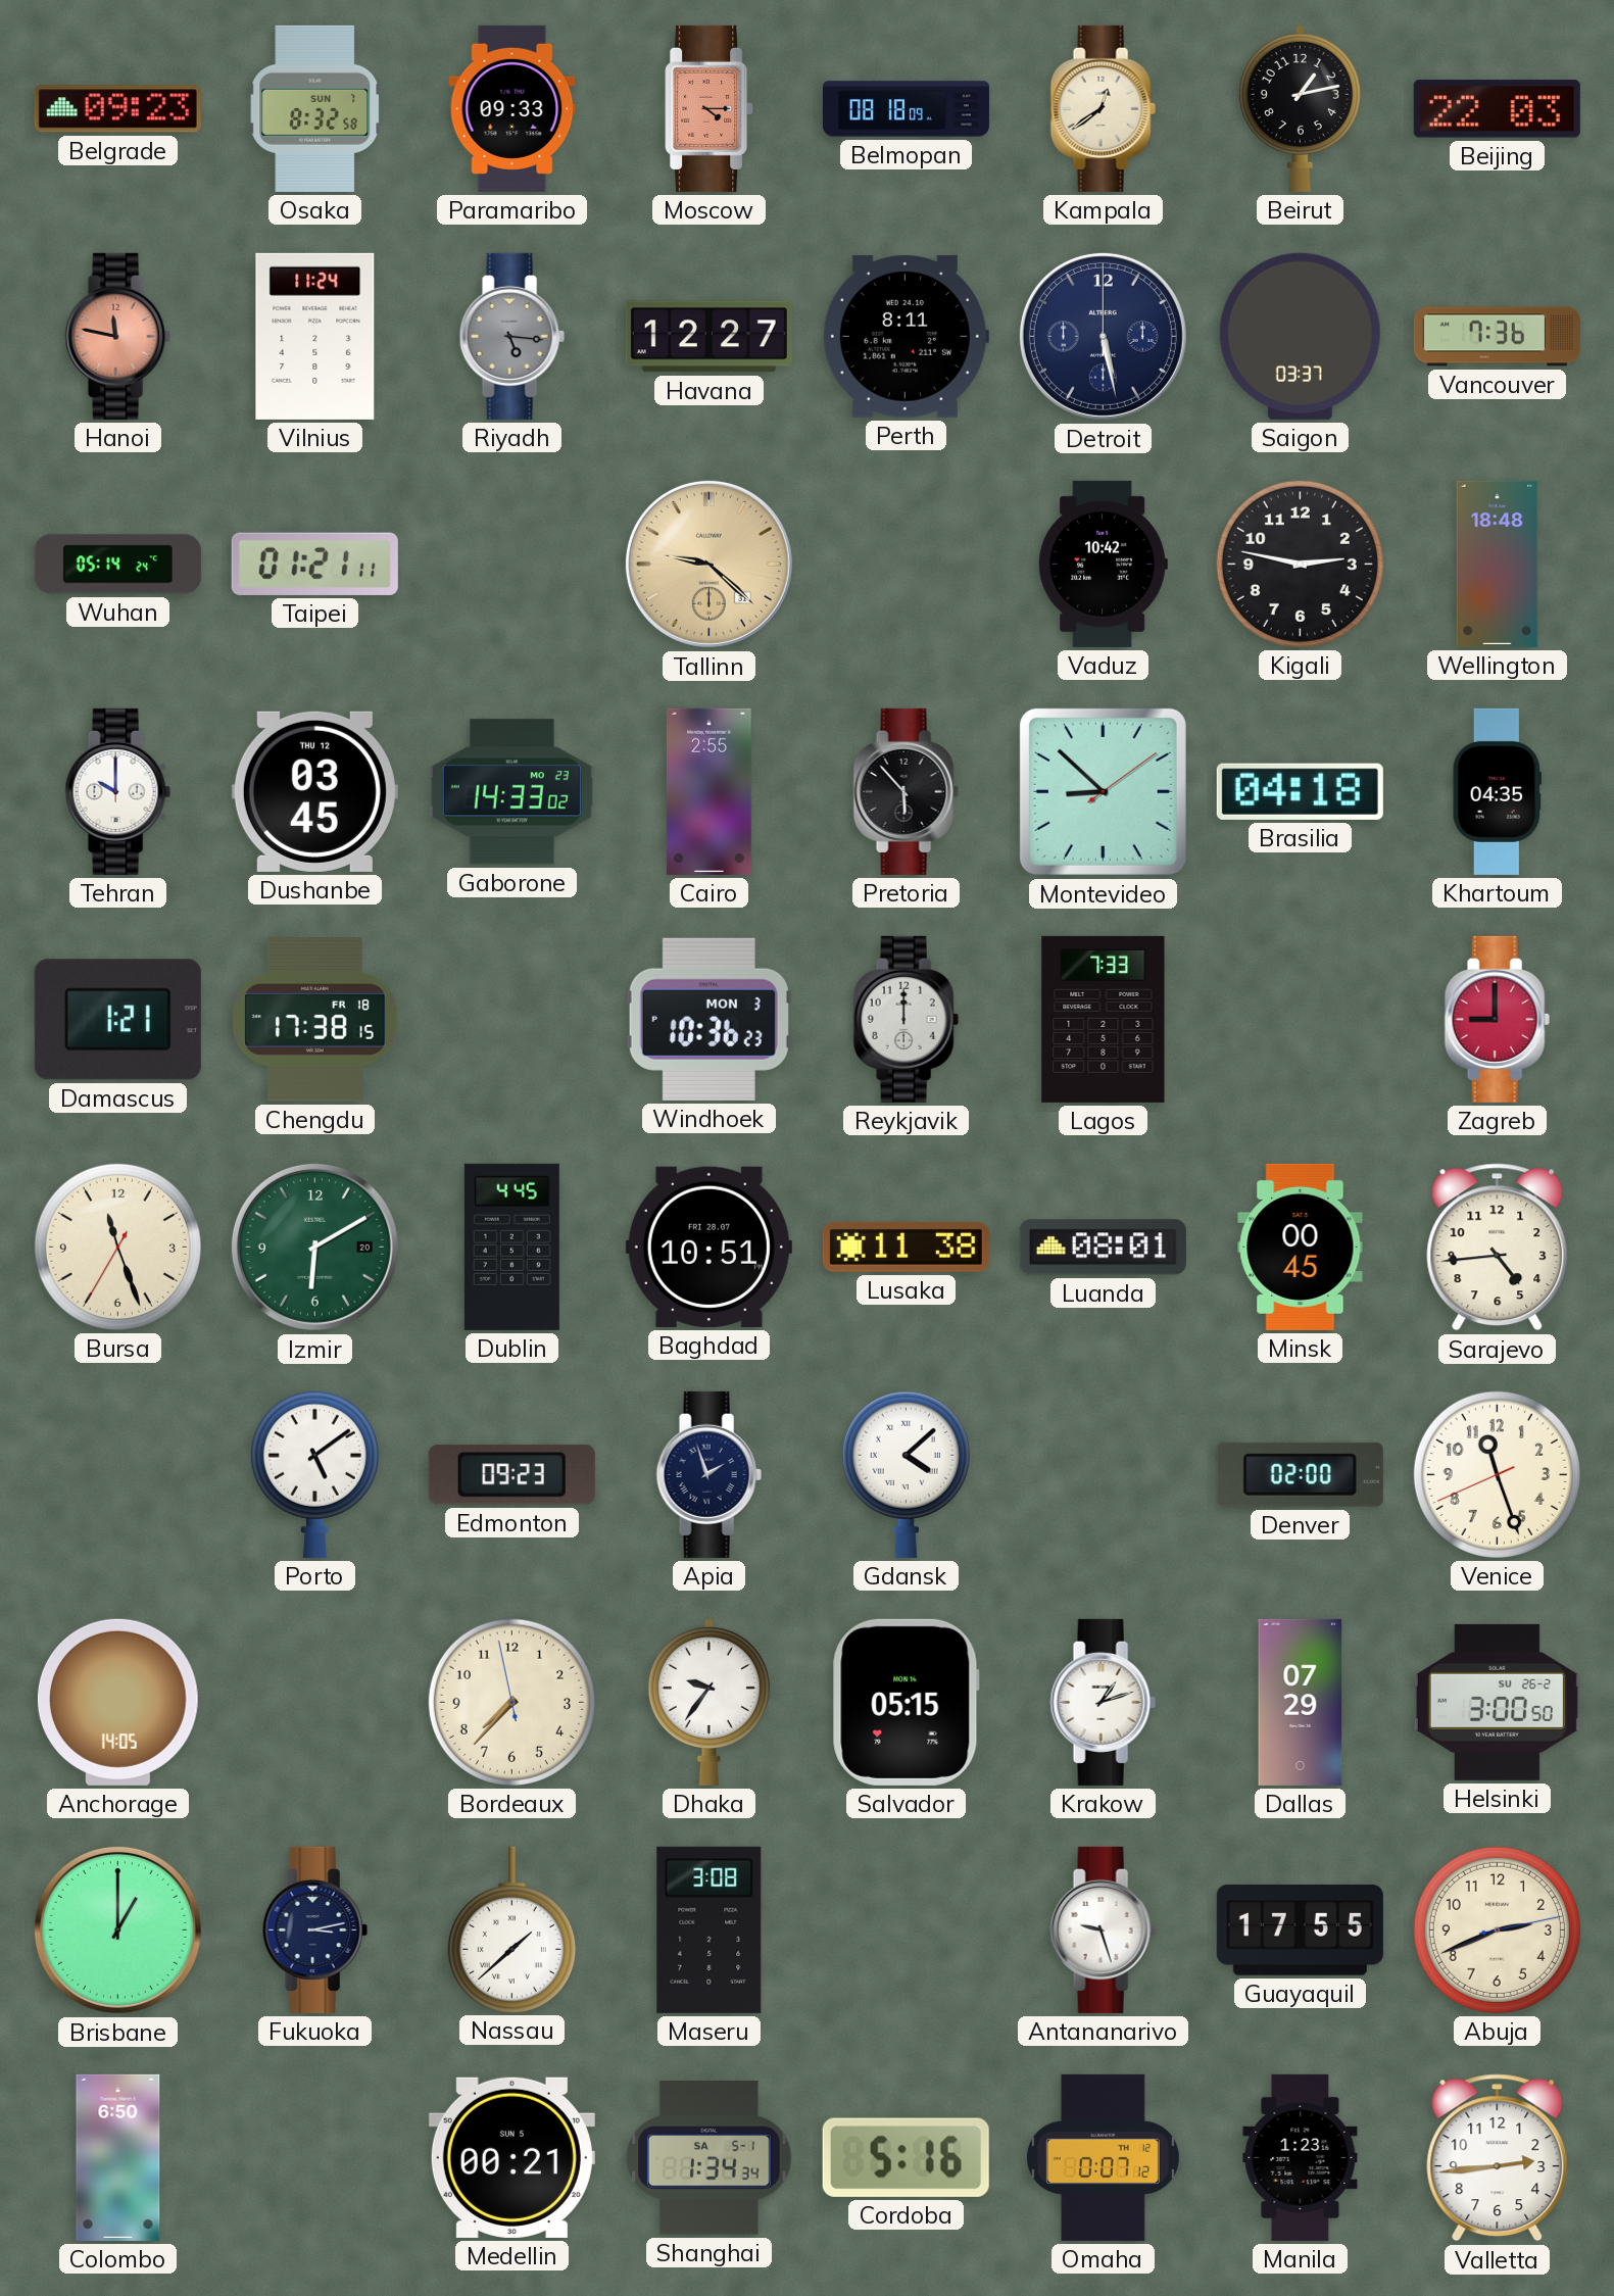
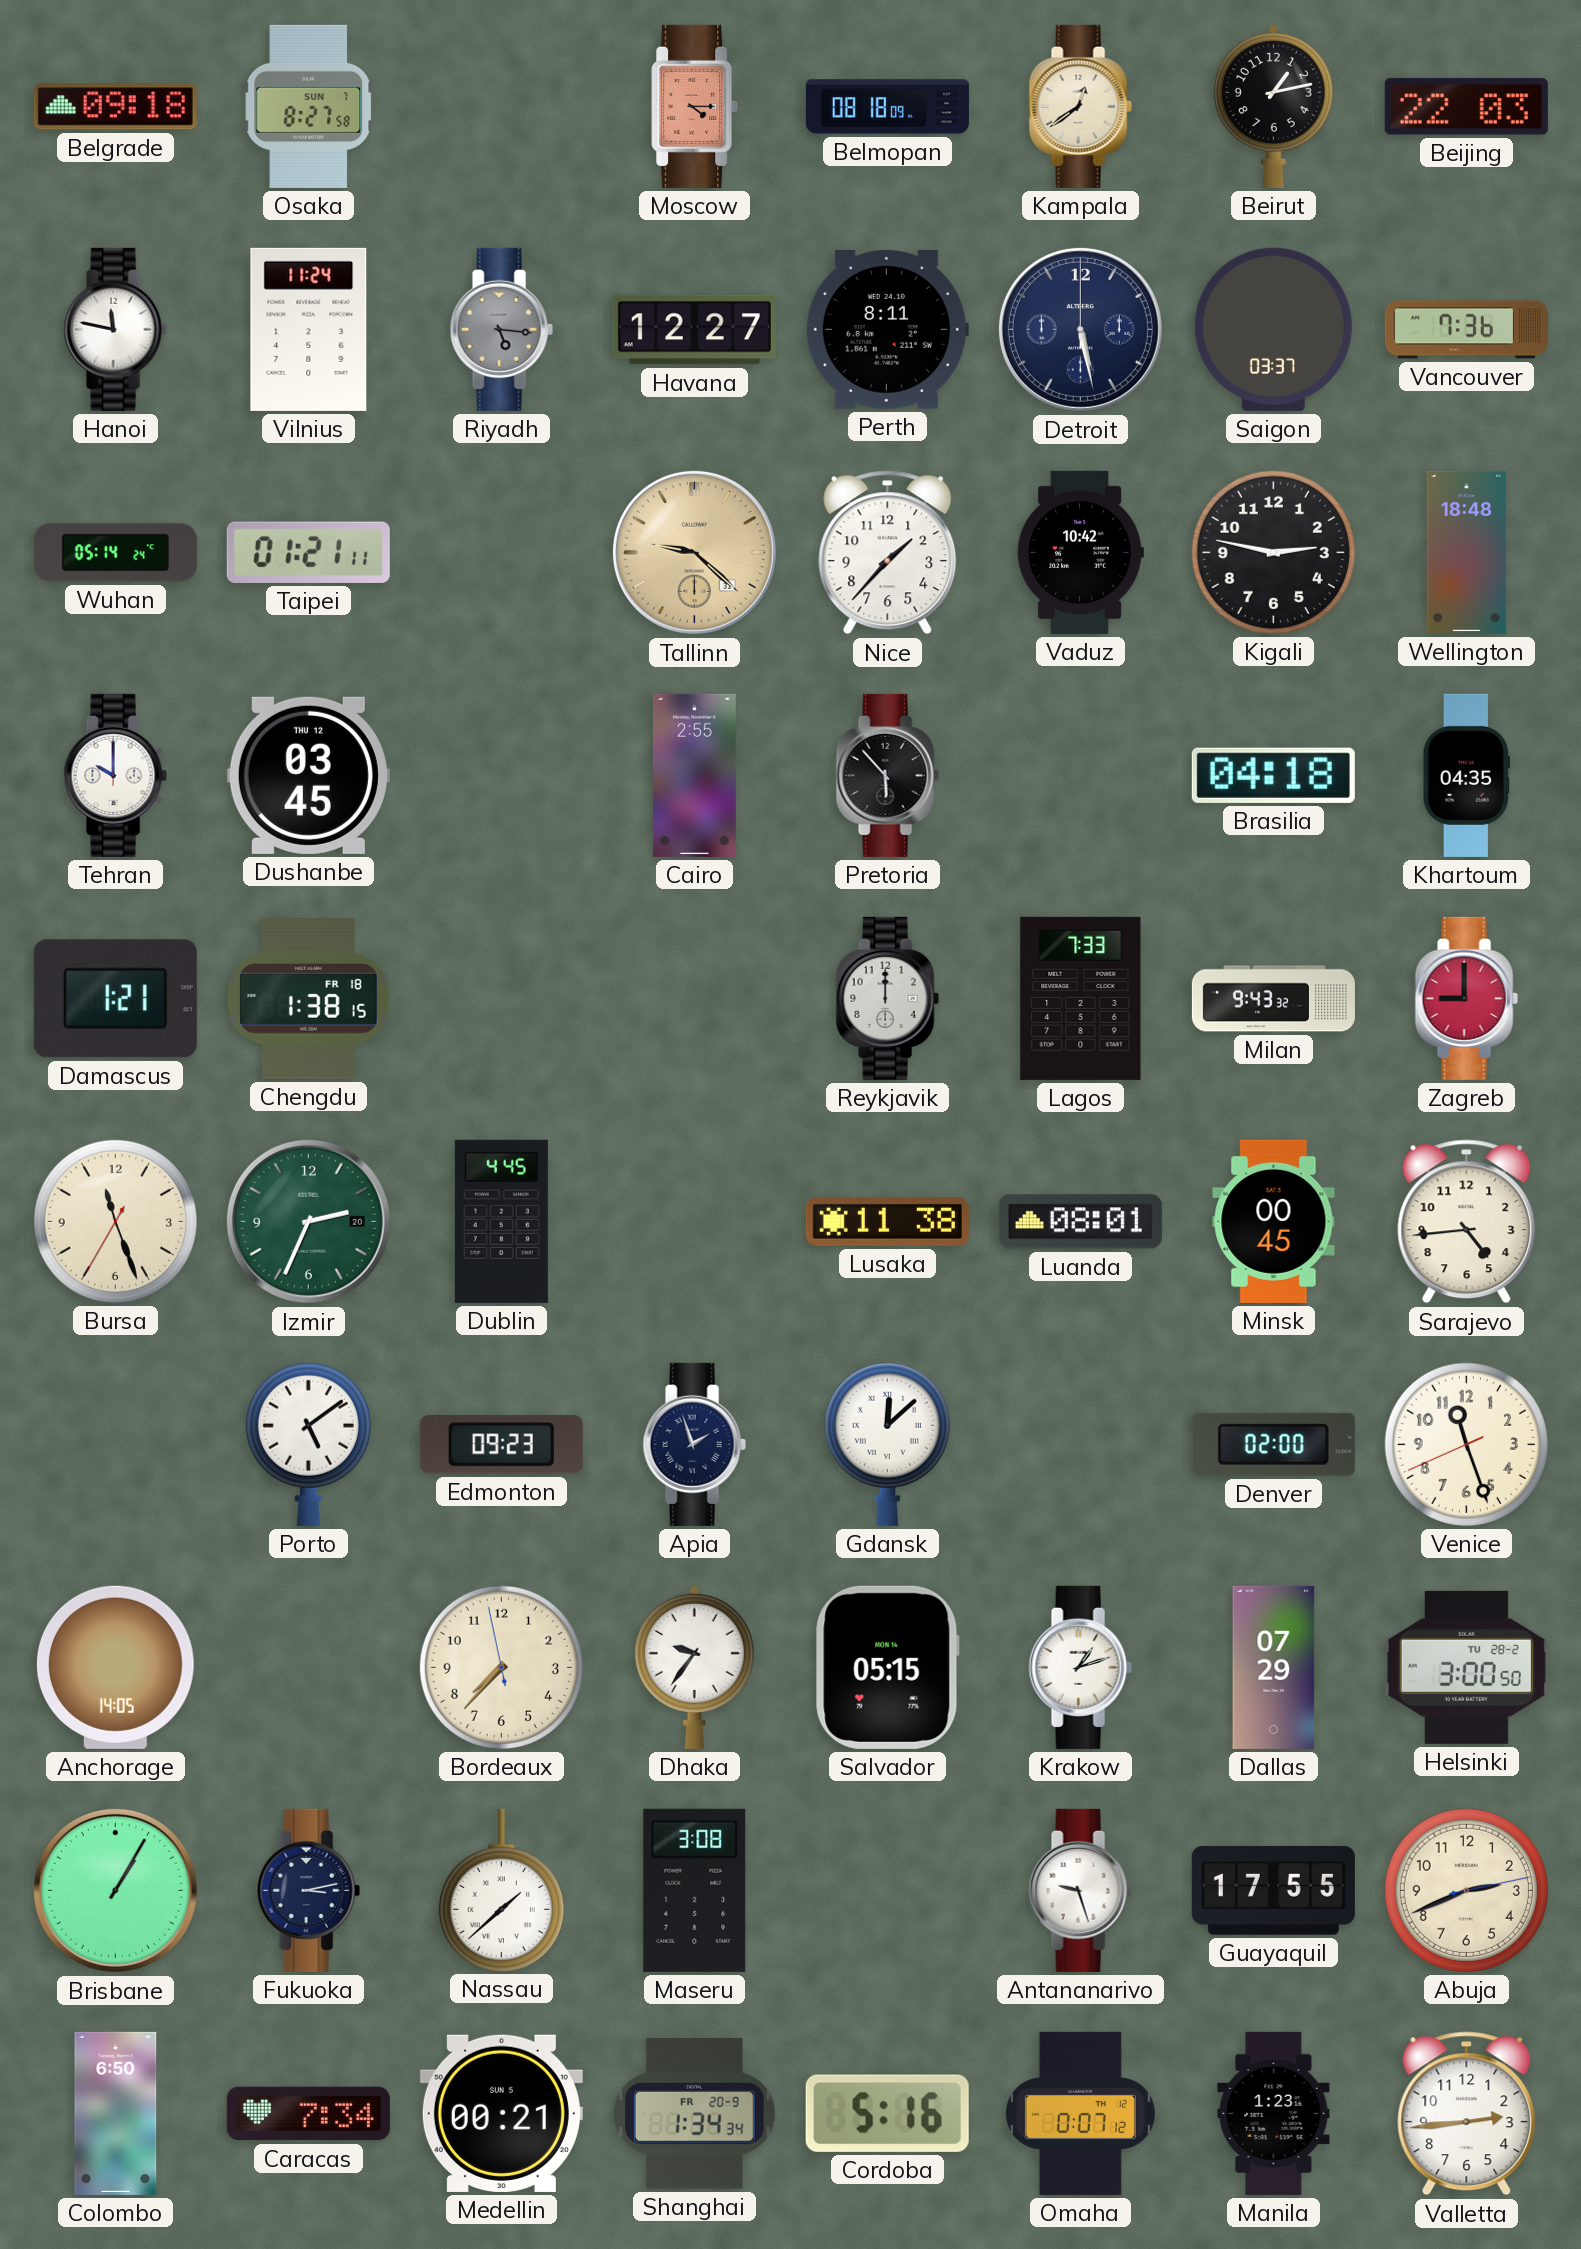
Belgrade: 09:23 -> 09:18 (115, 107)
Osaka: 8:32 -> 8:27 (309, 106)
Paramaribo: 09:33 -> none (512, 108)
Hanoi dial: salmon -> white (115, 329)
Nice: none -> 1:37 (888, 553)
Gaborone: 14:33 -> none (511, 792)
Montevideo: 8:52 -> none (1103, 791)
Chengdu: 17:38 -> 1:38 (309, 999)
Windhoek: 10:36 -> none (708, 1019)
Milan: none -> 9:43 (1273, 999)
Izmir: 6:10 -> 2:34 (308, 1221)
Baghdad: 10:51 -> none (708, 1247)
Gdansk: 4:08 -> 12:08 (887, 1444)
Helsinki date: SU 26-2 -> TU 28-2 (1466, 1667)
Brisbane: 1:00 -> 1:05 (115, 1890)
Caracas: none -> 7:34 (308, 2114)
Shanghai date: SA 5-1 -> FR 20-9 (695, 2114)
